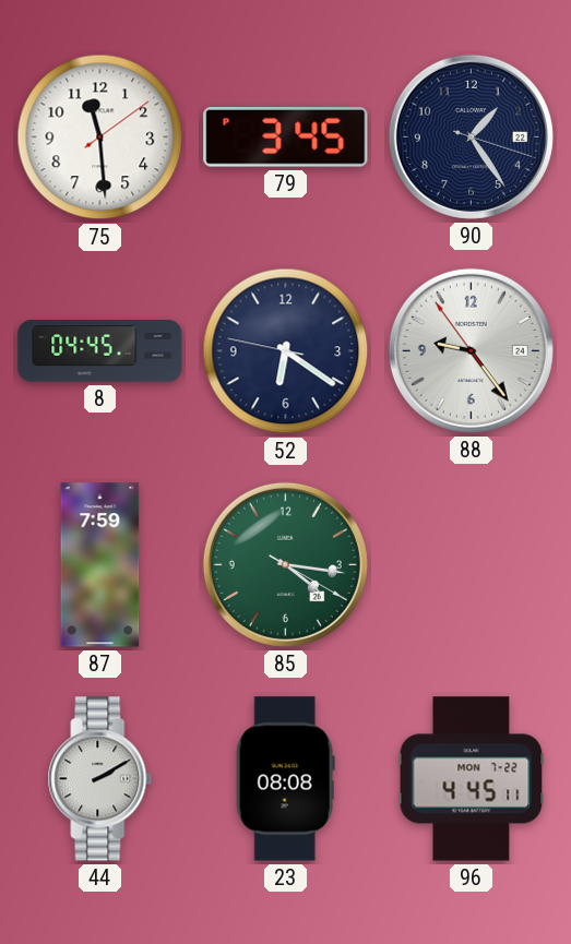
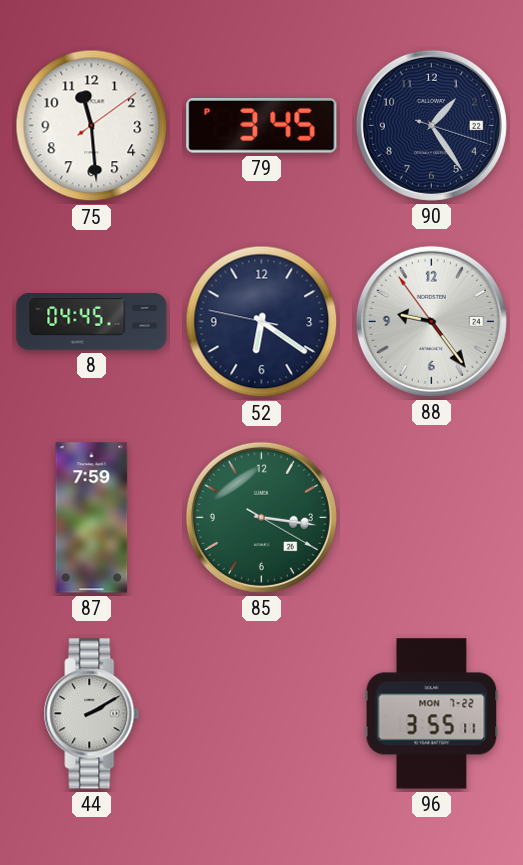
85: 4:16 -> 3:16 (261, 517)
23: 08:08 -> none (285, 779)
96: 4:45 -> 3:55 (432, 714)
